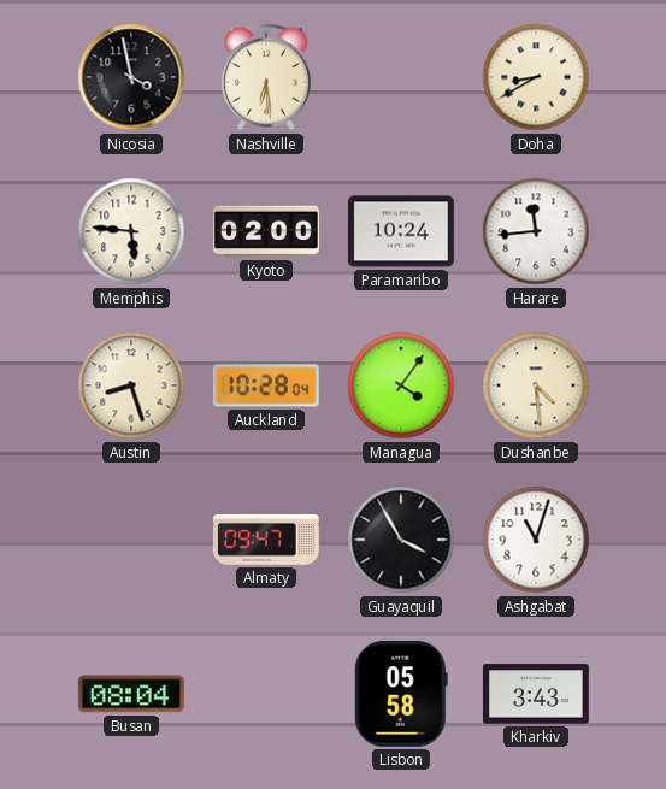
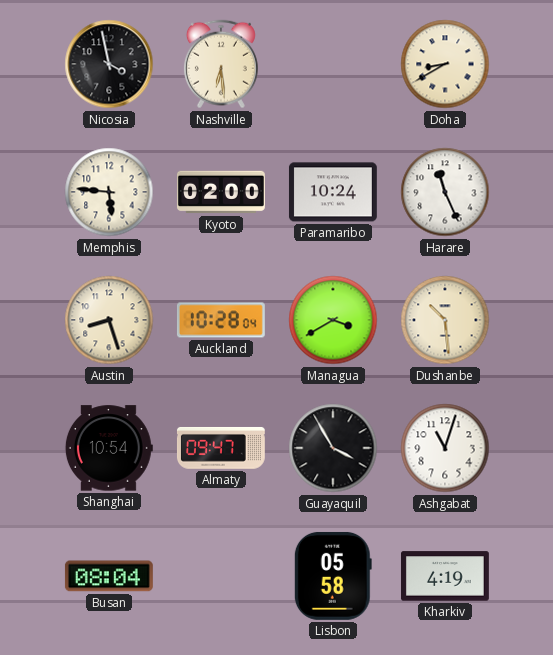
Harare: 11:44 -> 11:26 (445, 192)
Managua: 4:06 -> 3:40 (333, 320)
Dushanbe: 4:29 -> 10:29 (445, 320)
Shanghai: none -> 10:54 (109, 448)
Kharkiv: 3:43 -> 4:19 (445, 576)
